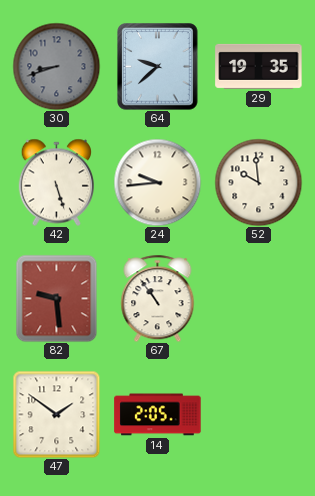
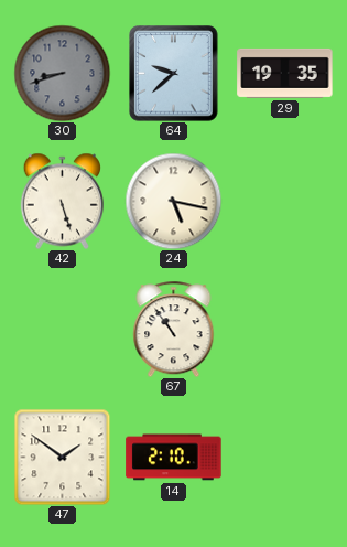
24: 9:44 -> 5:17 (173, 201)
52: 9:59 -> none (258, 182)
82: 9:29 -> none (57, 298)
14: 2:05 -> 2:10 (174, 458)
